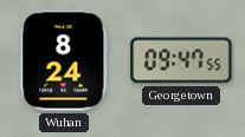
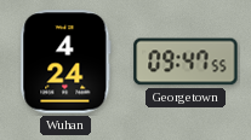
Wuhan: 8:24 -> 4:24 (65, 62)
